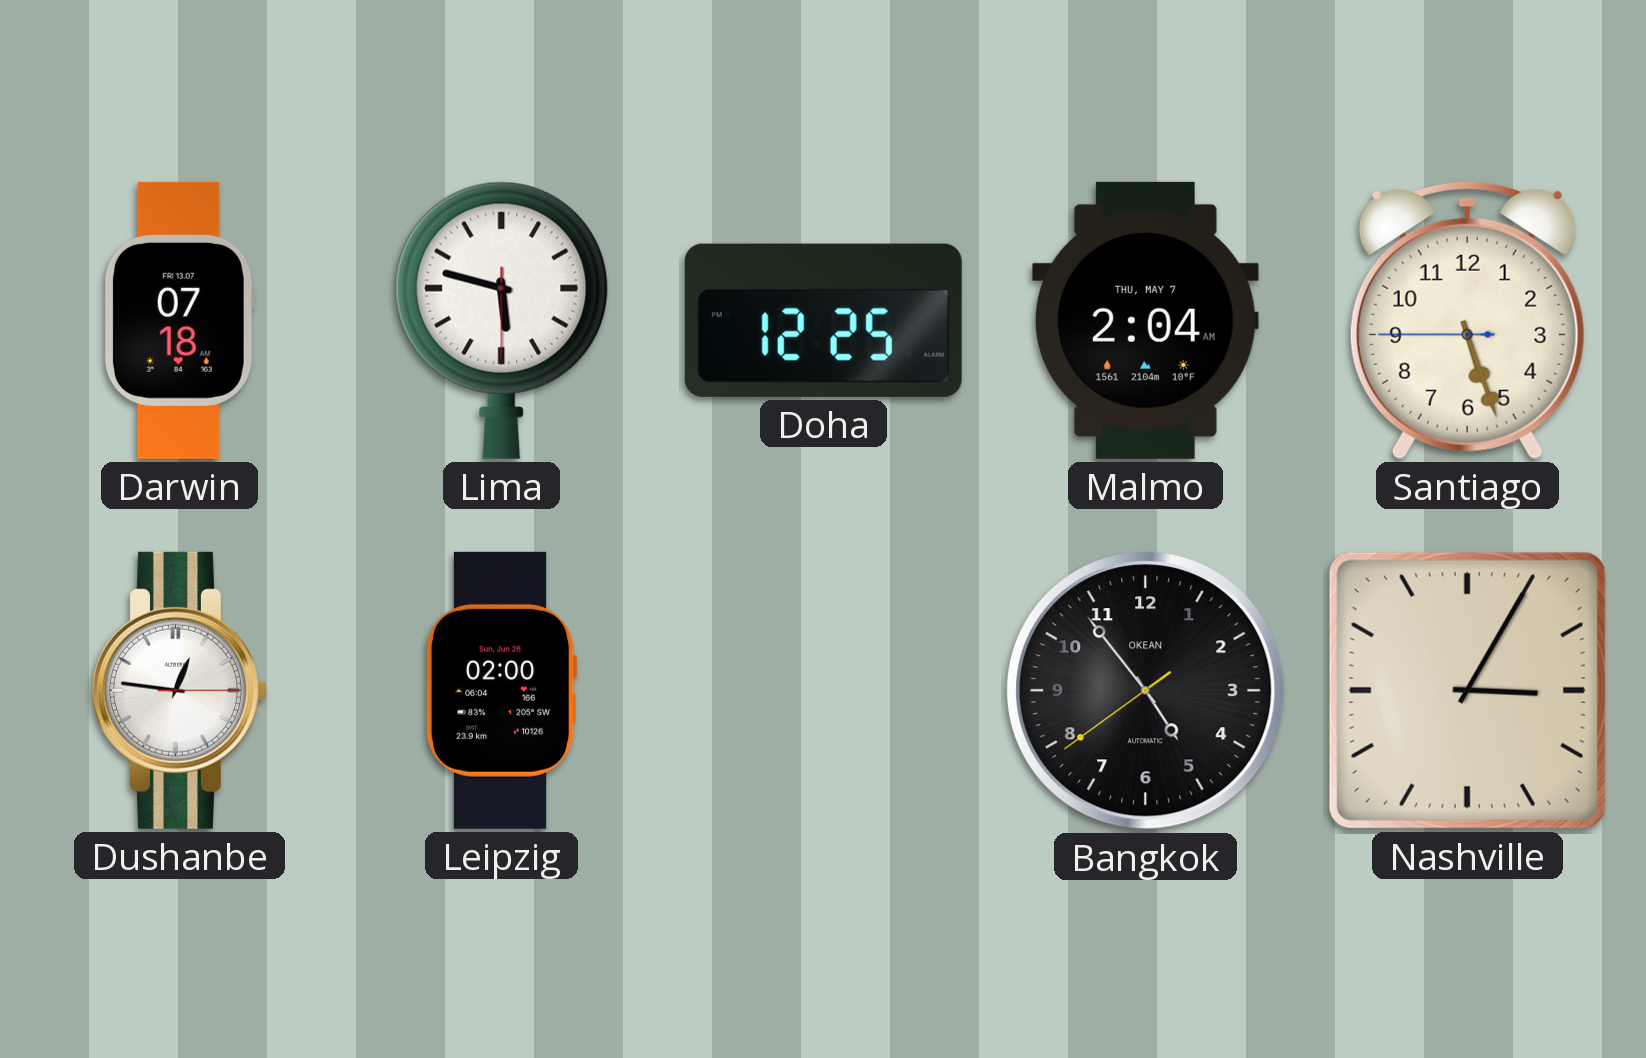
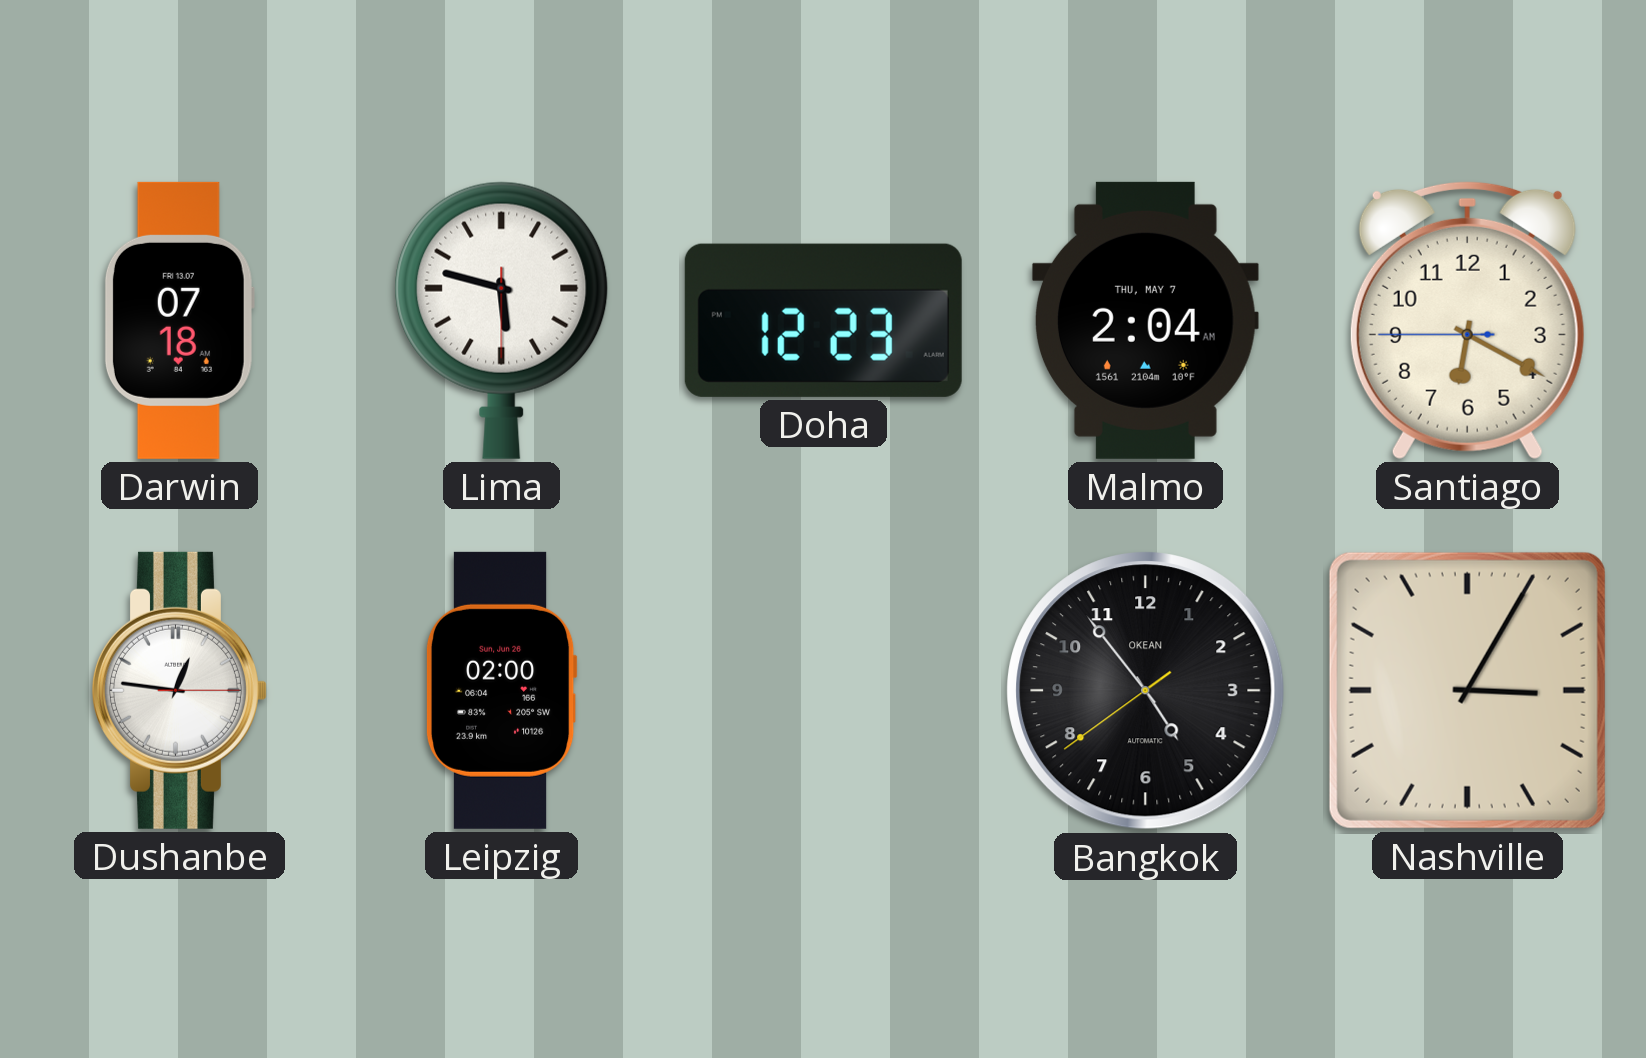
Doha: 12:25 -> 12:23 (823, 320)
Santiago: 5:26 -> 6:19 (1467, 320)
